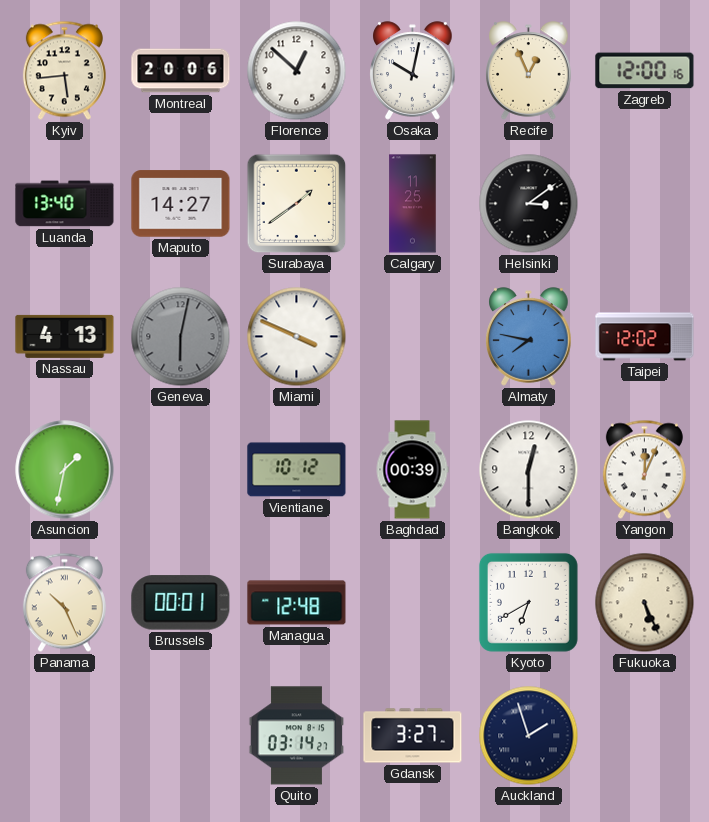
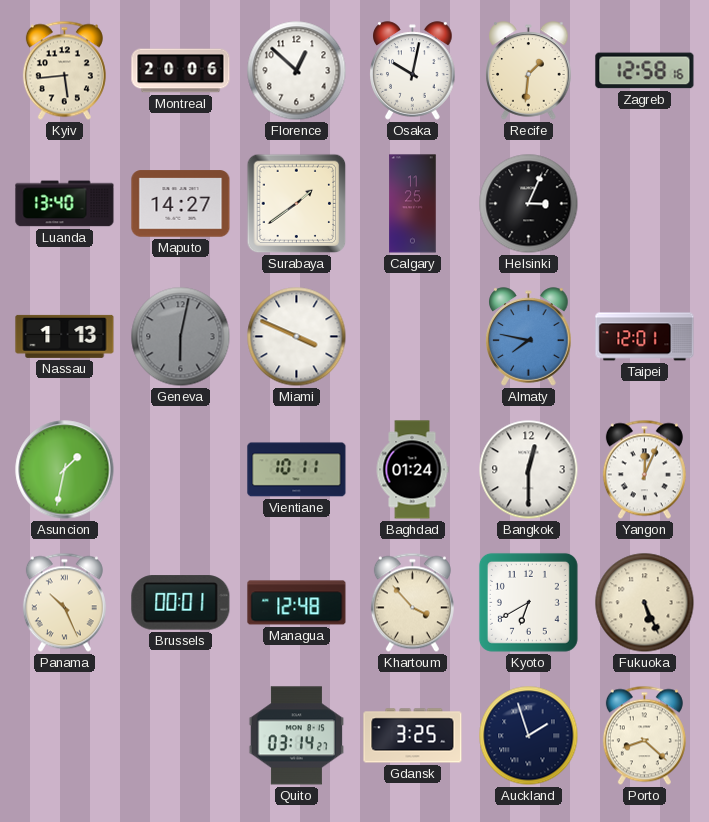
Recife: 12:56 -> 1:31 (529, 71)
Zagreb: 12:00 -> 12:58 (645, 71)
Helsinki: 3:09 -> 3:04 (529, 204)
Nassau: 4:13 -> 1:13 (65, 336)
Taipei: 12:02 -> 12:01 (645, 337)
Vientiane: 10:12 -> 10:11 (297, 470)
Baghdad: 00:39 -> 01:24 (412, 470)
Khartoum: none -> 3:53 (412, 603)
Gdansk: 3:27 -> 3:25 (413, 736)
Porto: none -> 8:22 (644, 736)
